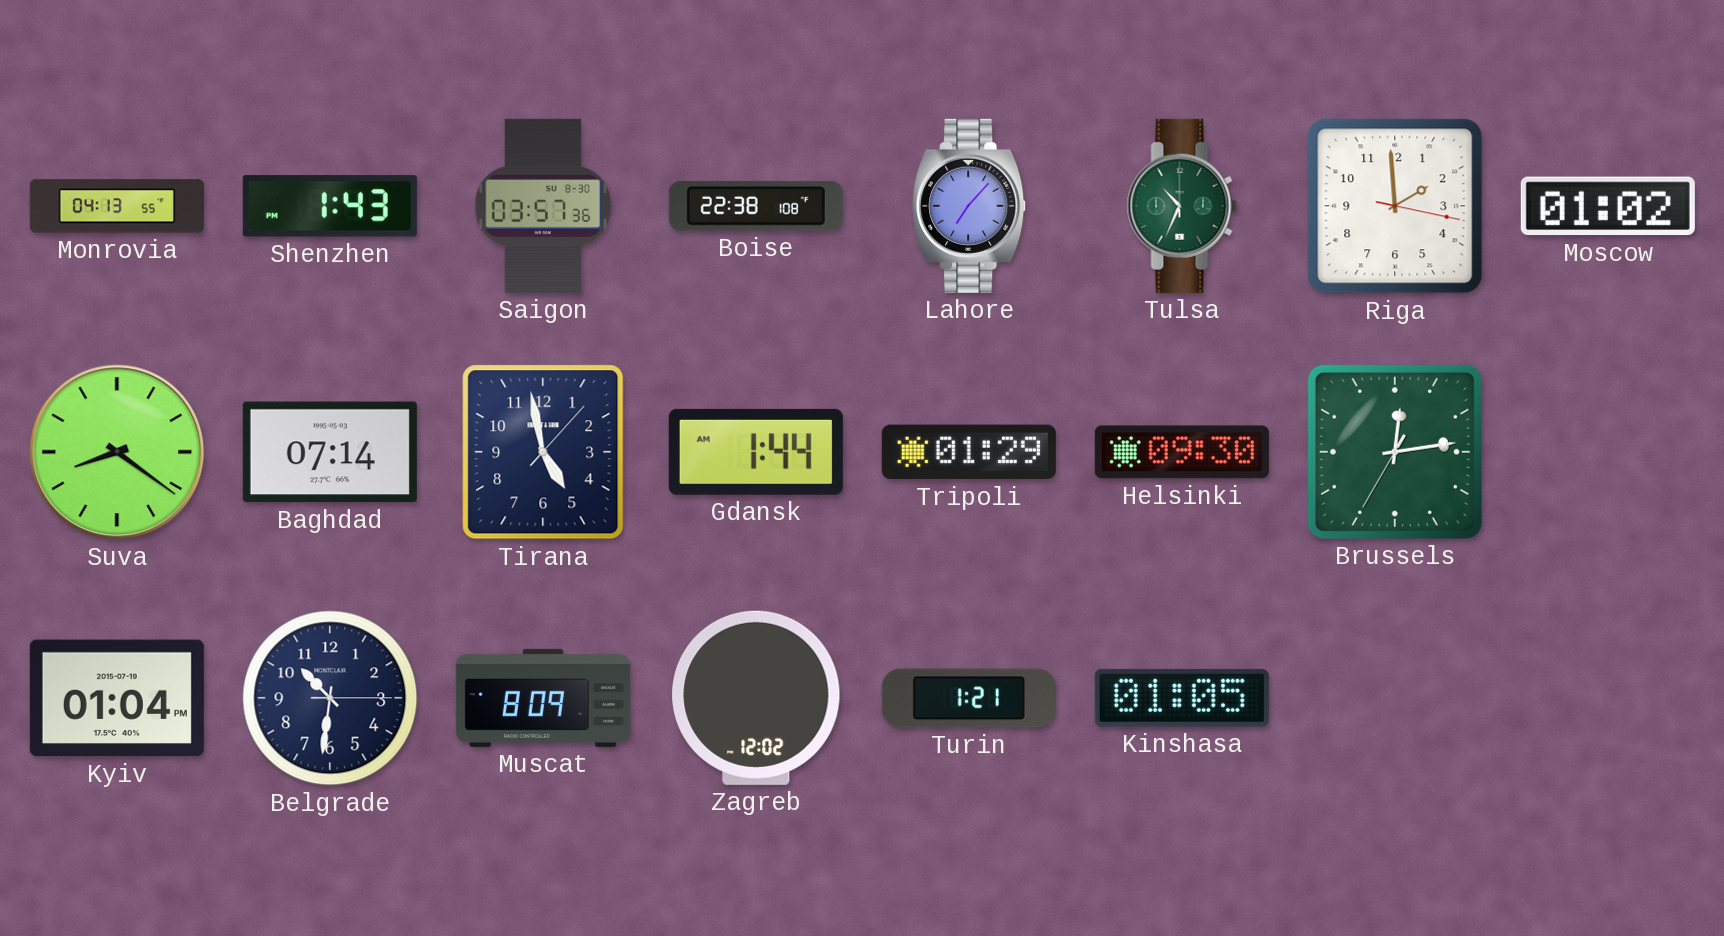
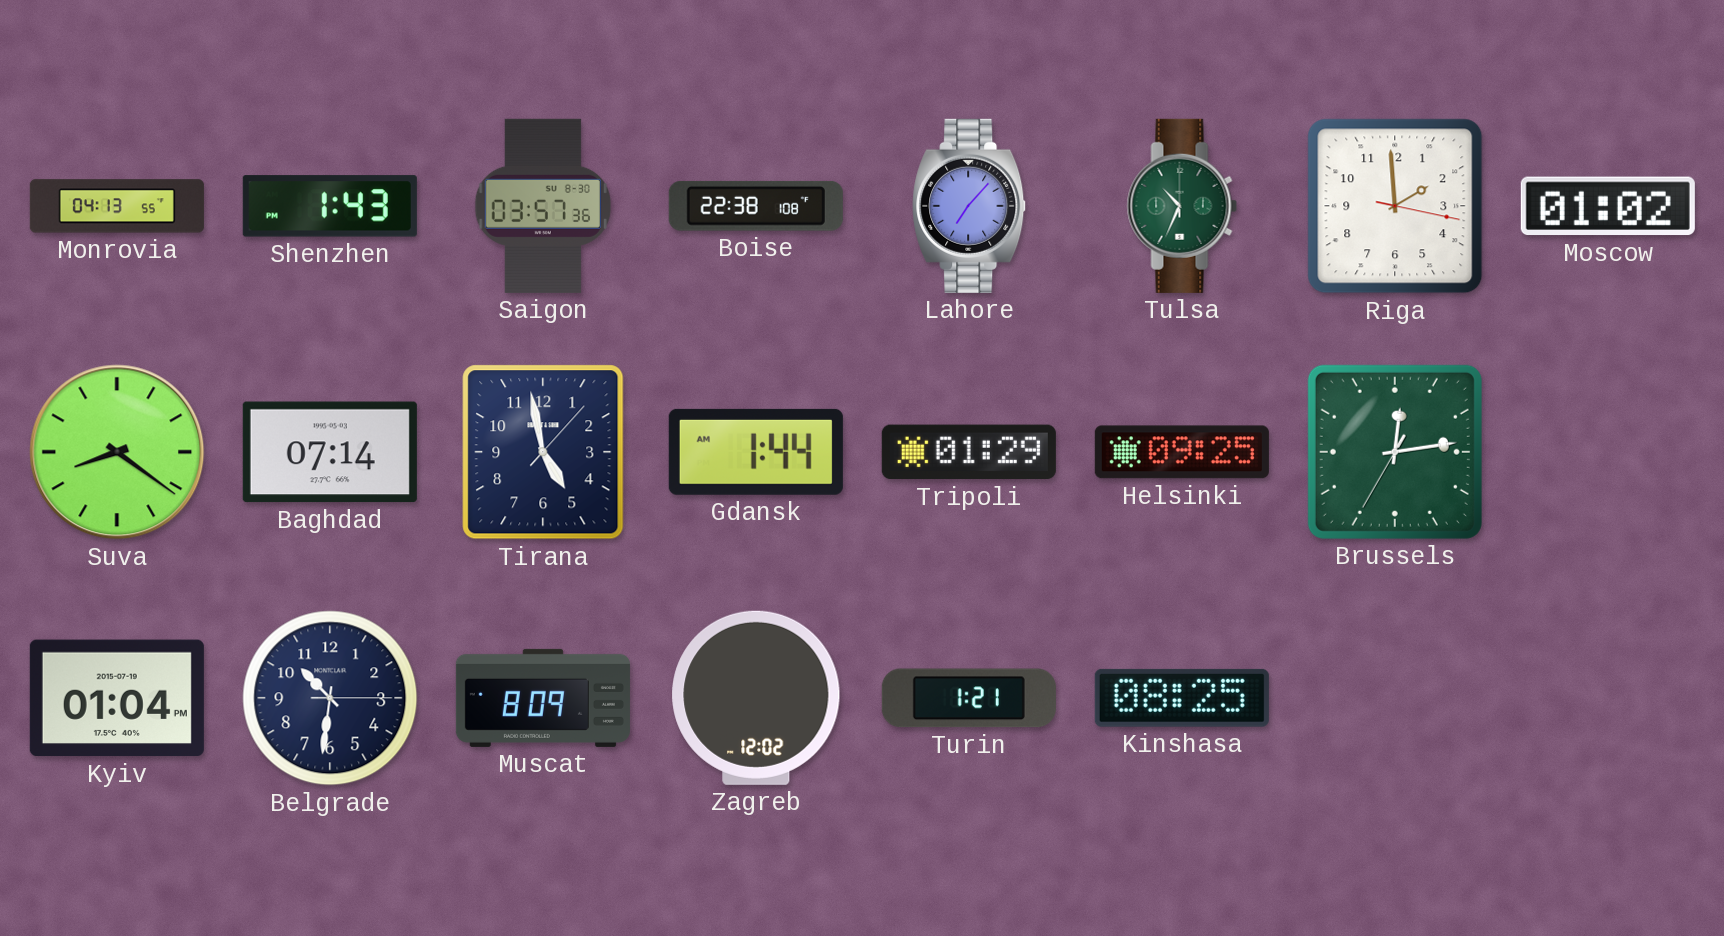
Helsinki: 09:30 -> 09:25 (1182, 452)
Kinshasa: 01:05 -> 08:25 (1182, 698)
